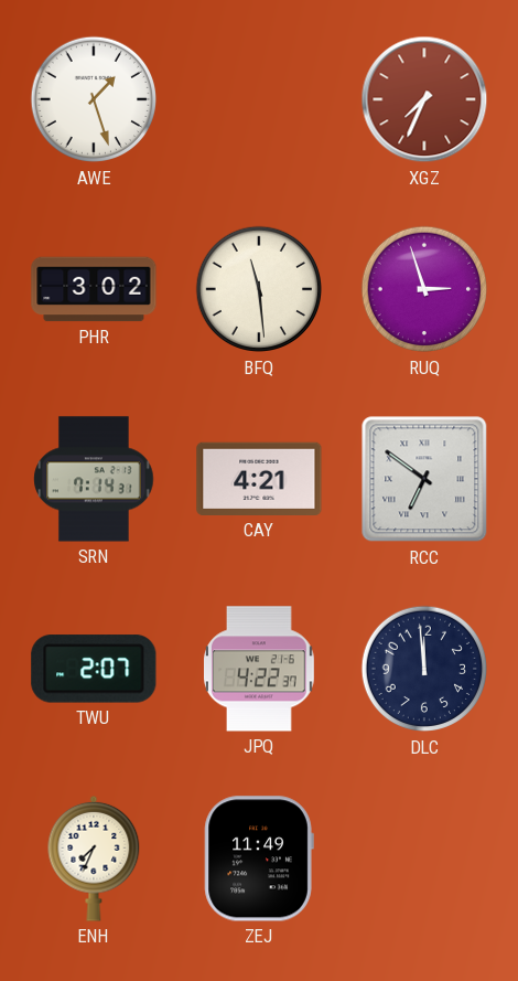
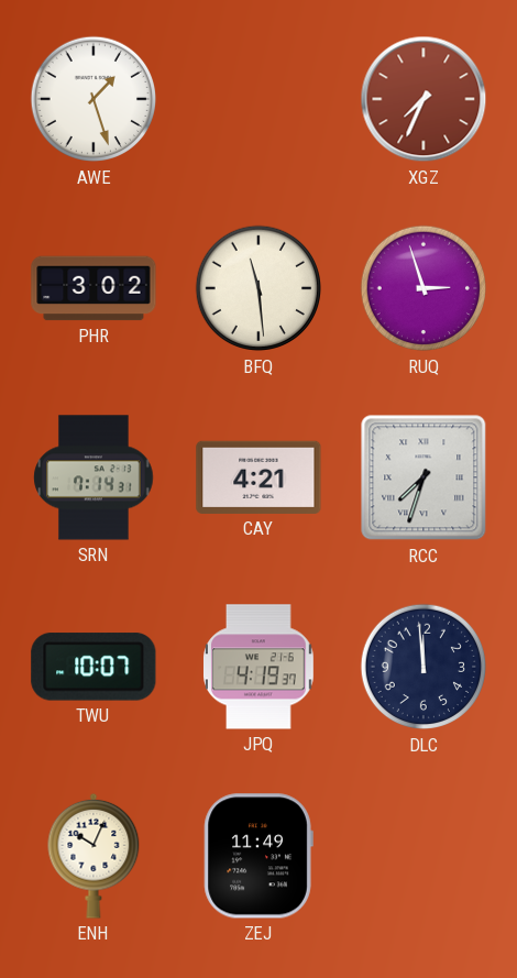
RCC: 6:51 -> 7:33 (424, 477)
TWU: 2:07 -> 10:07 (94, 667)
JPQ: 4:22 -> 4:19 (260, 667)
ENH: 7:34 -> 10:04 (94, 856)
